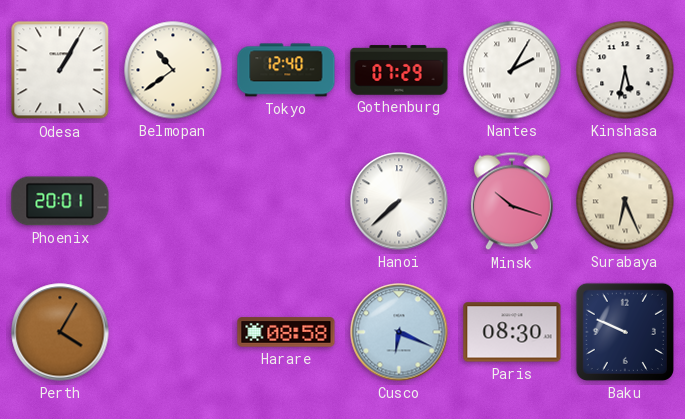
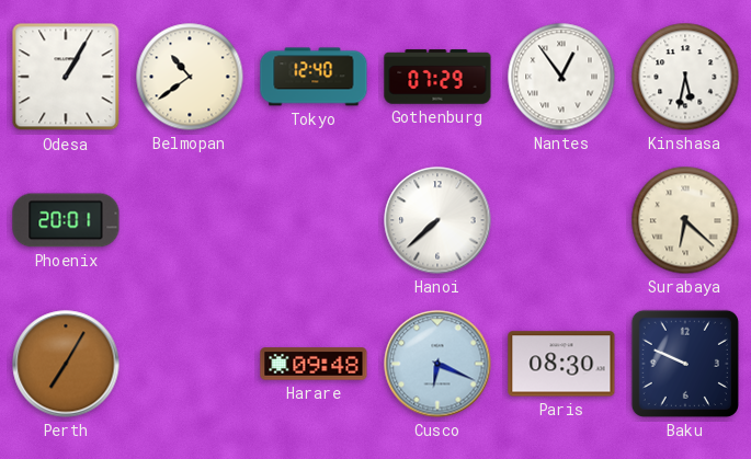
Nantes: 2:05 -> 12:54 (561, 77)
Minsk: 10:18 -> none (512, 201)
Surabaya: 6:26 -> 6:22 (685, 220)
Perth: 4:05 -> 7:05 (66, 364)
Harare: 08:58 -> 09:48 (314, 364)
